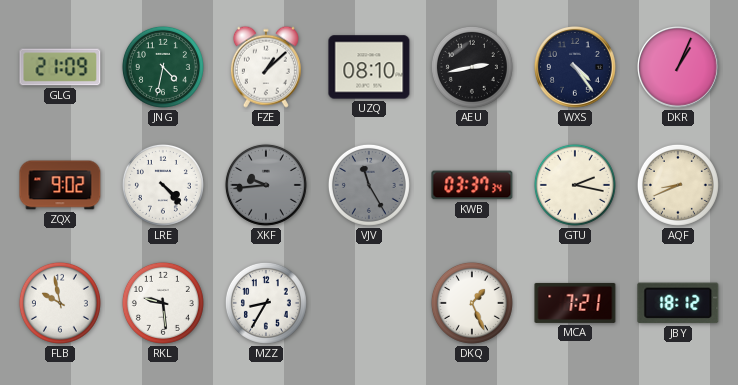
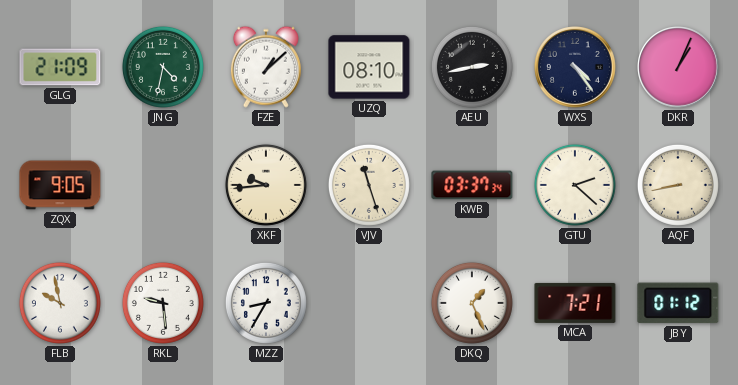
ZQX: 9:02 -> 9:05 (60, 185)
LRE: 4:23 -> none (163, 185)
XKF dial: grey -> cream (266, 185)
VJV: 11:25 -> 11:27 (369, 185)
VJV dial: grey -> cream (369, 185)
GTU: 2:17 -> 2:22 (575, 185)
AQF: 8:41 -> 8:43 (678, 185)
JBY: 18:12 -> 01:12 (678, 303)
